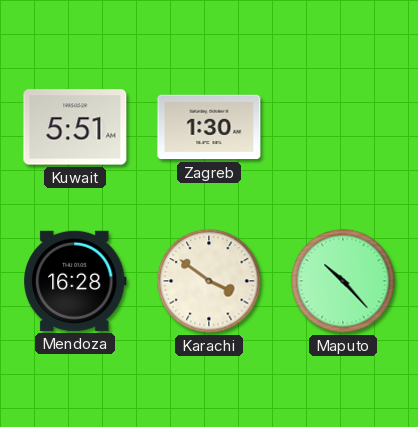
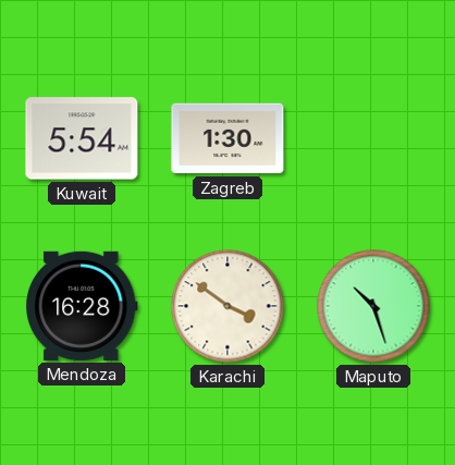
Kuwait: 5:51 -> 5:54 (82, 138)
Maputo: 10:23 -> 10:27 (373, 306)
